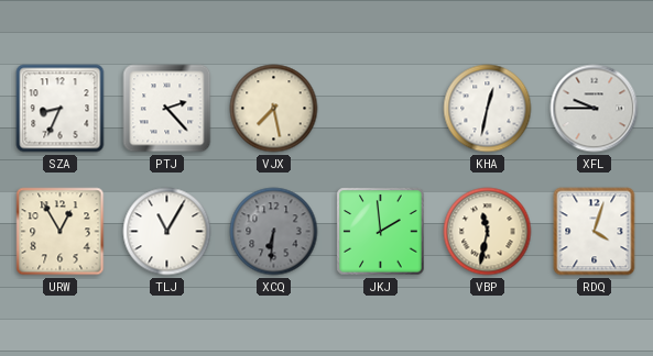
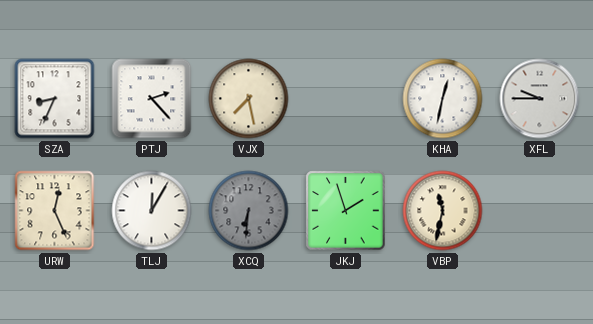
URW: 12:55 -> 12:26 (55, 211)
TLJ: 11:05 -> 12:05 (152, 211)
JKJ: 1:59 -> 1:57 (346, 211)
RDQ: 4:03 -> none (595, 232)
